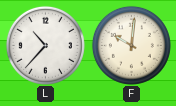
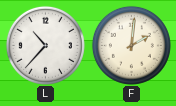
F: 10:01 -> 2:01 (131, 45)
